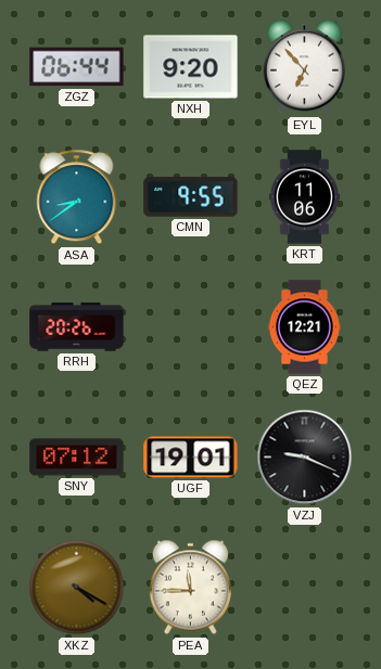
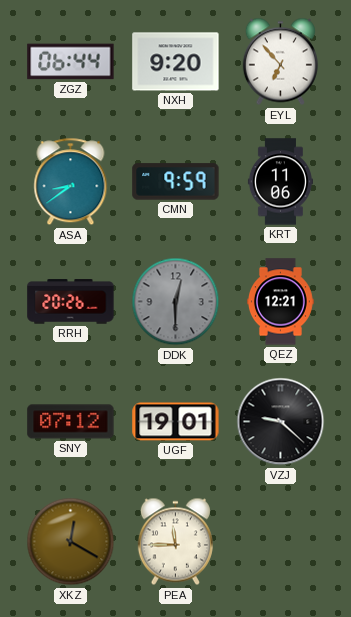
CMN: 9:55 -> 9:59 (176, 182)
DDK: none -> 12:30 (176, 302)
VZJ: 9:19 -> 9:22 (281, 422)
XKZ: 4:20 -> 12:20 (71, 542)
